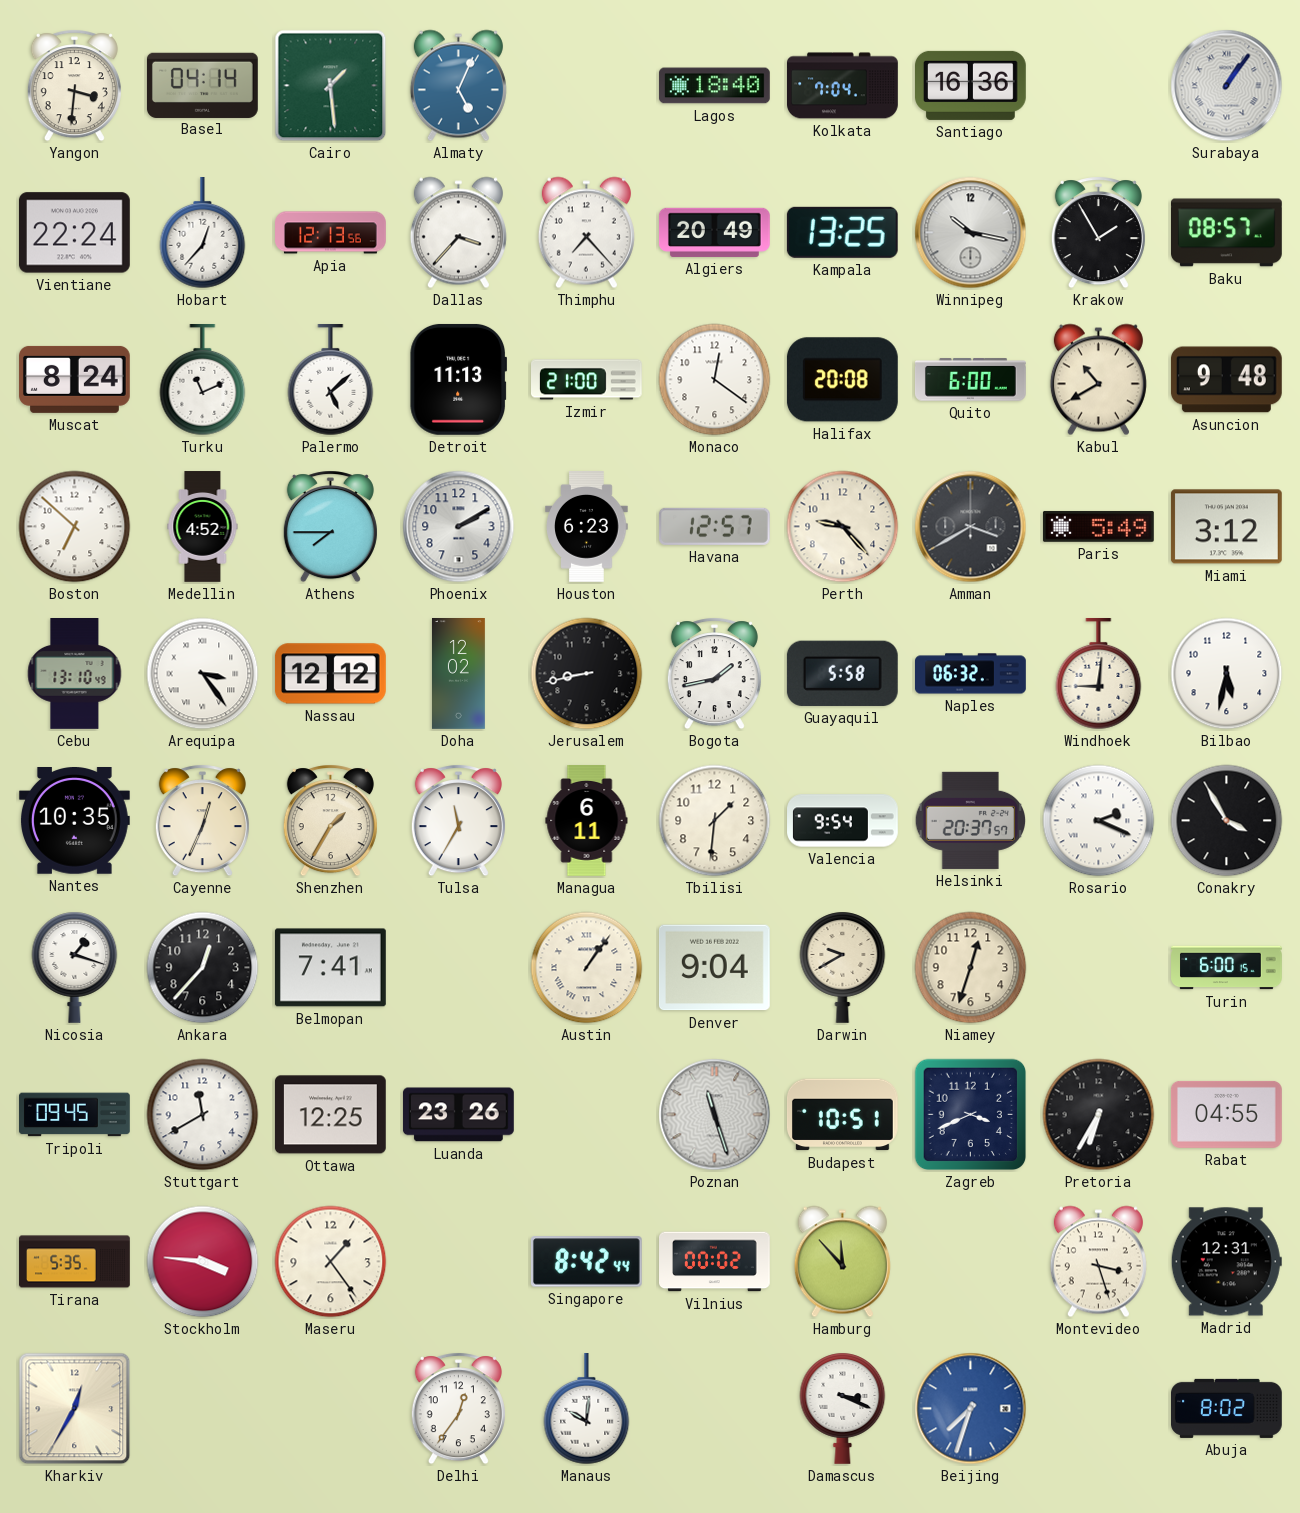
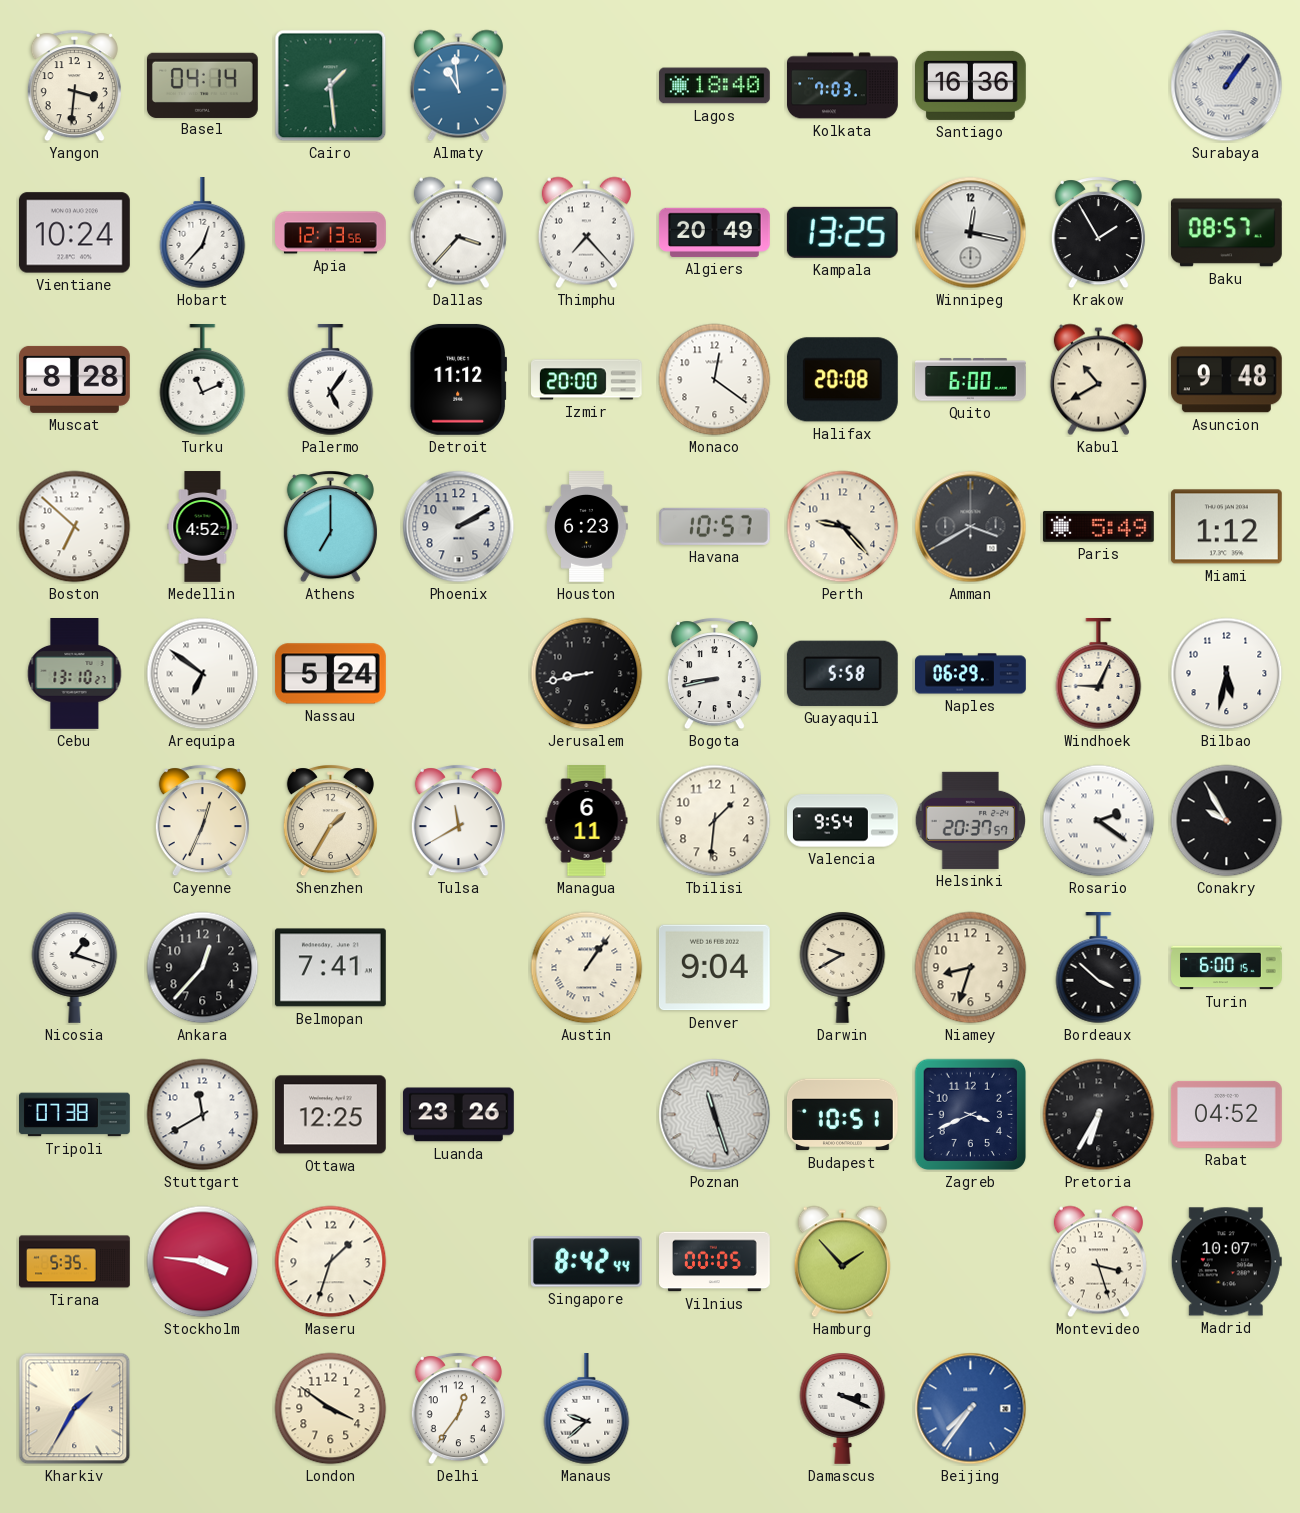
Almaty: 5:04 -> 10:59 (458, 86)
Kolkata: 7:04 -> 7:03 (843, 86)
Vientiane: 22:24 -> 10:24 (74, 233)
Winnipeg: 10:17 -> 12:17 (971, 233)
Muscat: 8:24 -> 8:28 (75, 379)
Palermo: 5:08 -> 5:06 (331, 381)
Detroit: 11:13 -> 11:12 (458, 379)
Izmir: 21:00 -> 20:00 (587, 380)
Athens: 7:45 -> 7:00 (330, 527)
Havana: 12:57 -> 10:57 (714, 526)
Miami: 3:12 -> 1:12 (1226, 527)
Cebu: 13:10:49 -> 13:10:27 (75, 674)
Arequipa: 3:24 -> 6:51 (203, 674)
Nassau: 12:12 -> 5:24 (330, 674)
Doha: 12:02 -> none (459, 674)
Bogota: 1:43 -> 8:43 (714, 674)
Naples: 06:32 -> 06:29 (971, 674)
Windhoek: 9:01 -> 9:04 (1099, 675)
Nantes: 10:35 -> none (74, 821)
Tulsa: 11:35 -> 11:40 (458, 821)
Rosario: 2:19 -> 2:21 (1099, 821)
Conakry: 3:55 -> 9:55 (1227, 821)
Niamey: 12:33 -> 8:33 (971, 968)
Bordeaux: none -> 3:52 (1099, 969)
Tripoli: 09:45 -> 07:38 (75, 1115)
Rabat: 04:55 -> 04:52 (1226, 1114)
Maseru: 1:24 -> 1:33 (331, 1262)
Vilnius: 00:02 -> 00:05 (715, 1262)
Hamburg: 11:53 -> 1:53 (842, 1262)
Madrid: 12:31 -> 10:07 (1226, 1262)
Kharkiv: 12:35 -> 1:35 (75, 1409)
London: none -> 3:51 (331, 1409)
Manaus: 10:01 -> 9:38 (587, 1410)
Beijing: 7:33 -> 7:36 (971, 1409)
Abuja: 8:02 -> none (1227, 1408)
